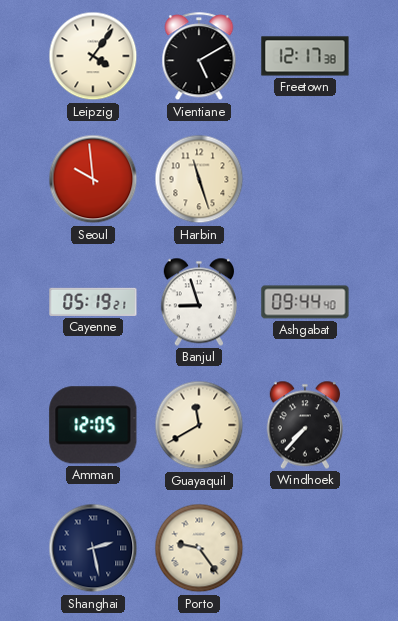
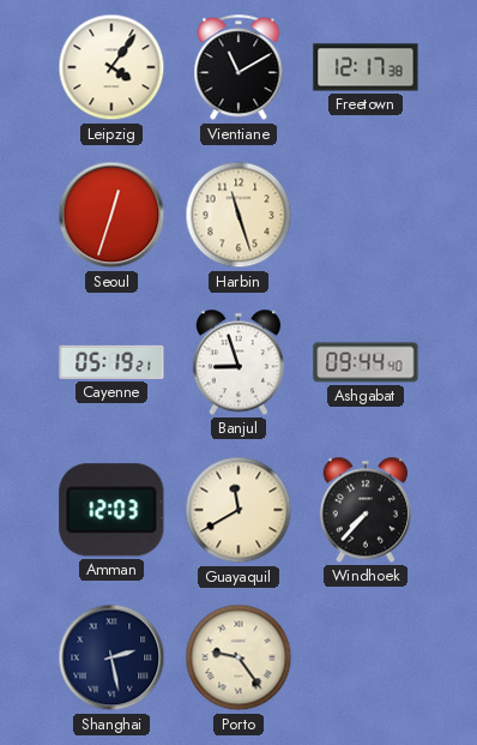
Vientiane: 5:10 -> 11:10 (238, 68)
Seoul: 9:59 -> 12:33 (111, 215)
Amman: 12:05 -> 12:03 (111, 510)
